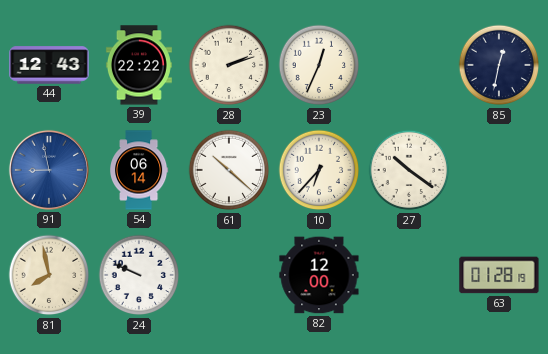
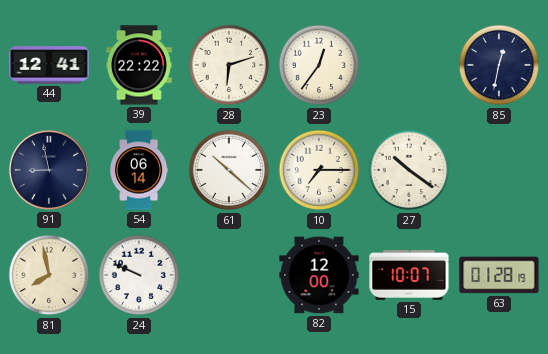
44: 12:43 -> 12:41 (49, 65)
28: 2:12 -> 6:12 (229, 65)
23: 12:34 -> 12:36 (319, 65)
91 dial: blue -> navy (49, 170)
10: 6:37 -> 7:15 (319, 170)
15: none -> 10:07 (409, 276)
